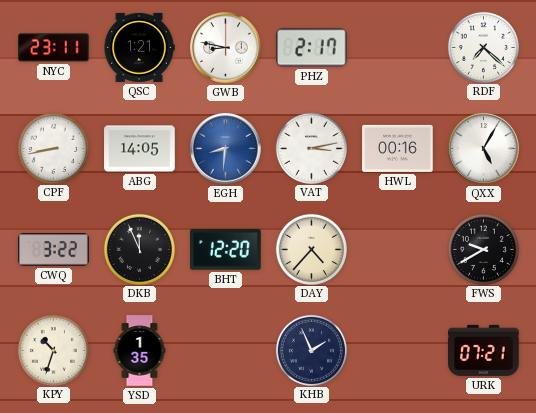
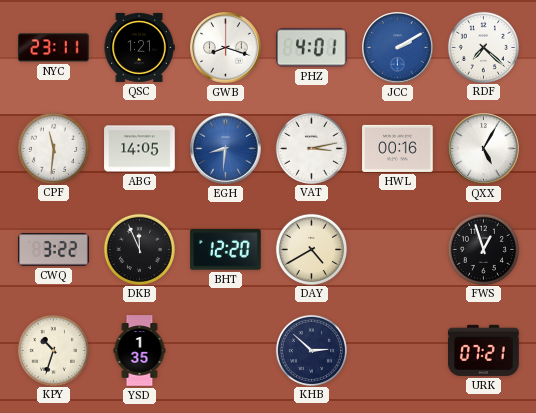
GWB: 8:47 -> 8:18 (226, 48)
PHZ: 2:17 -> 4:01 (312, 48)
JCC: none -> 2:10 (398, 48)
CPF: 8:43 -> 11:31 (53, 148)
DAY: 4:37 -> 4:40 (311, 249)
FWS: 9:40 -> 12:57 (483, 249)
KHB: 1:56 -> 2:52 (311, 350)
